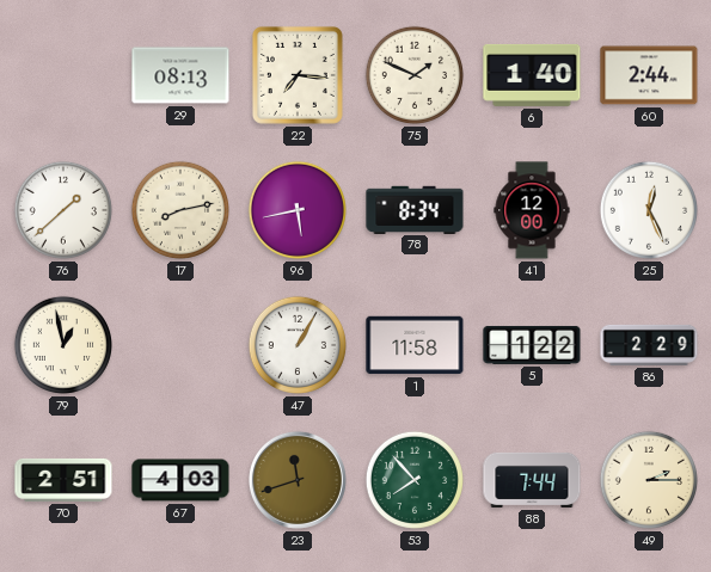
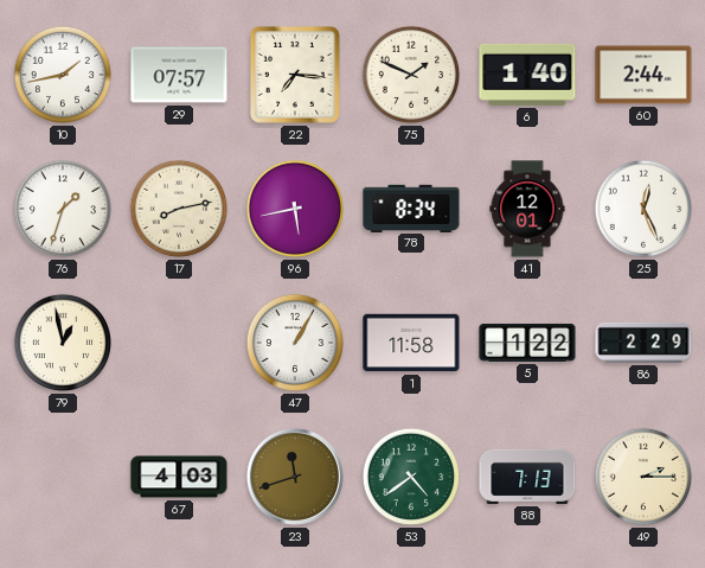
10: none -> 1:43 (63, 75)
29: 08:13 -> 07:57 (179, 75)
76: 1:38 -> 1:33 (63, 209)
41: 12:00 -> 12:01 (527, 209)
70: 2:51 -> none (63, 480)
53: 7:53 -> 4:39 (411, 477)
88: 7:44 -> 7:13 (527, 477)
